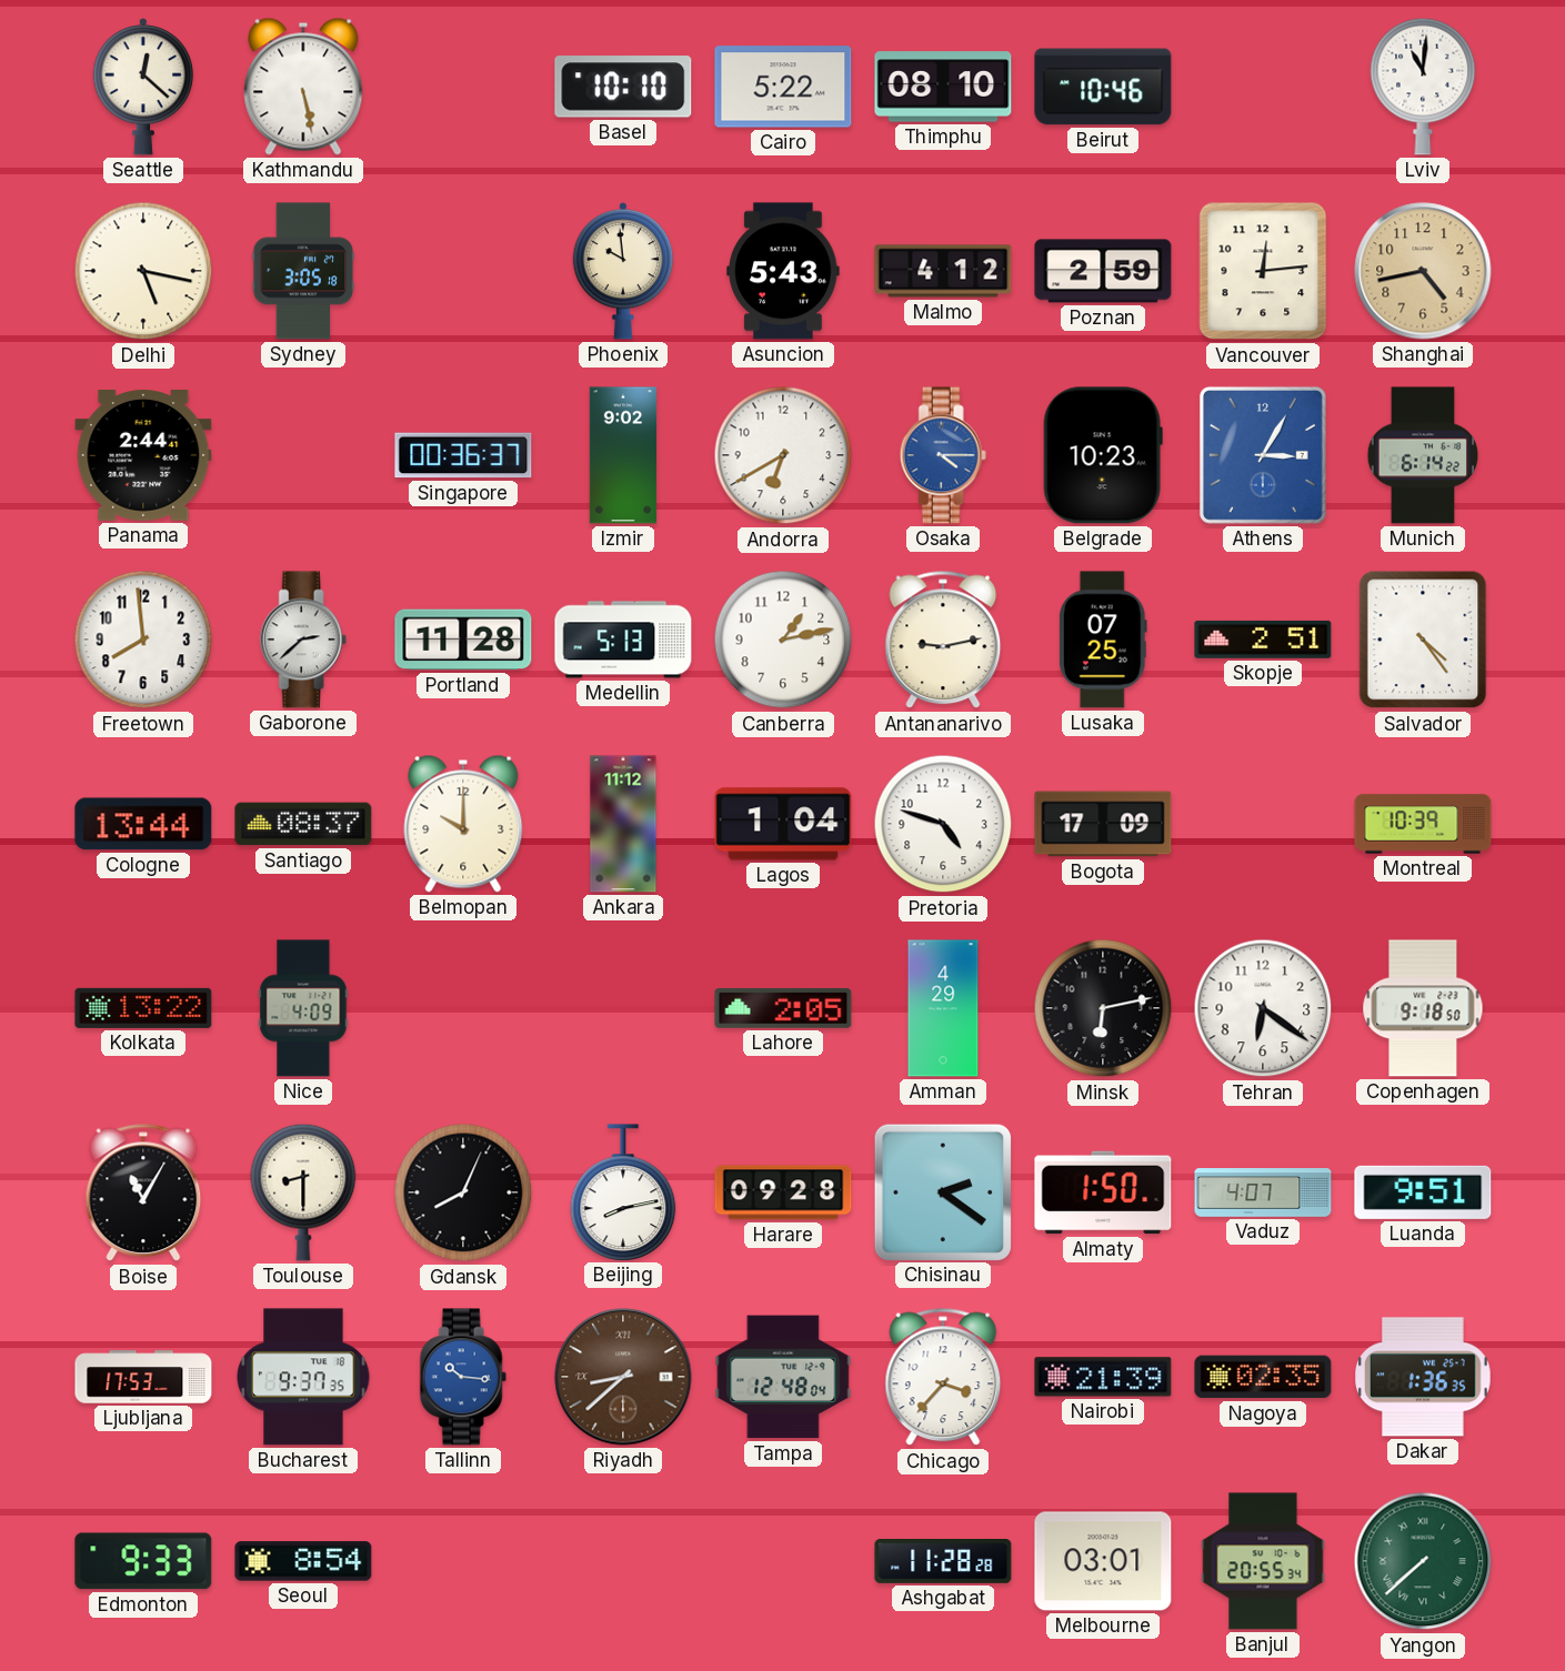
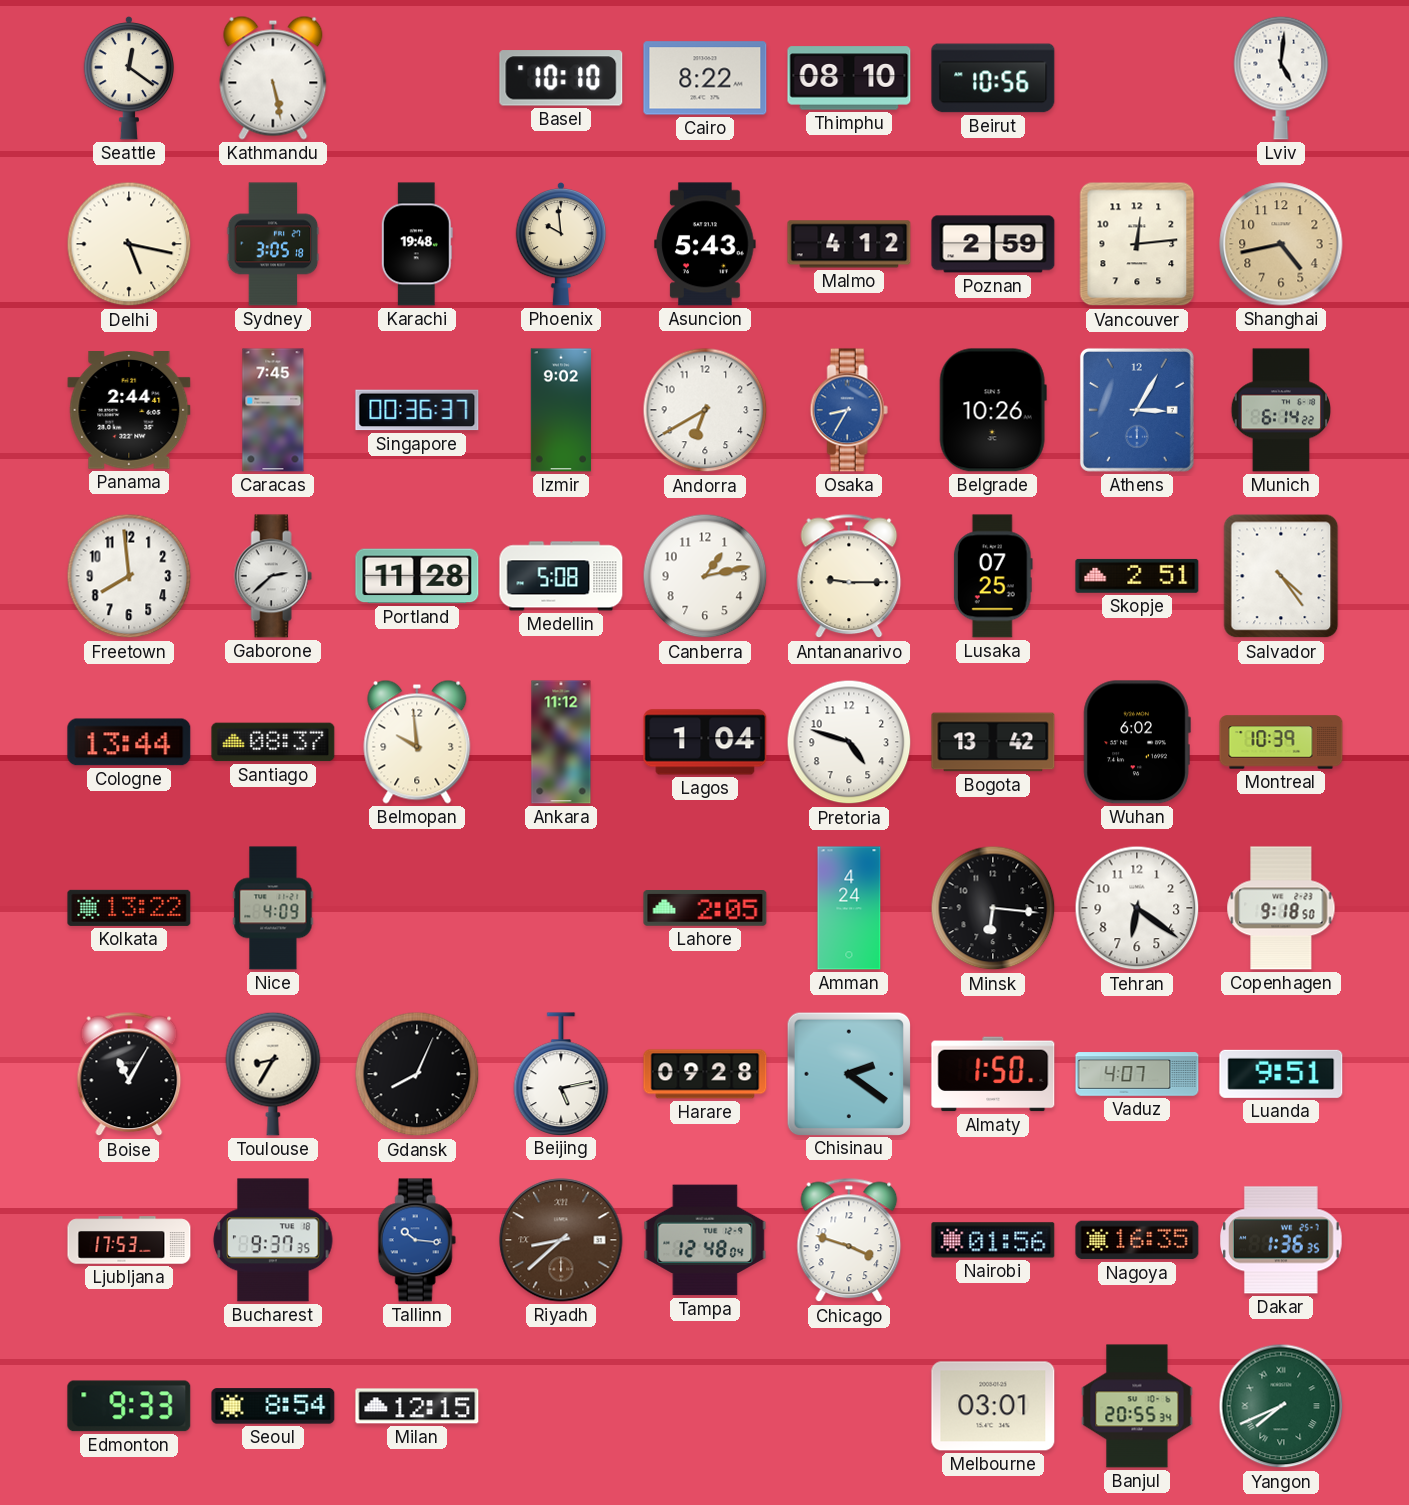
Seattle: 12:22 -> 12:21 (128, 78)
Cairo: 5:22 -> 8:22 (705, 78)
Beirut: 10:46 -> 10:56 (993, 78)
Lviv: 11:01 -> 5:01 (1281, 78)
Karachi: none -> 19:48 (417, 244)
Caracas: none -> 7:45 (273, 410)
Osaka: 4:15 -> 8:35 (849, 410)
Belgrade: 10:23 -> 10:26 (993, 410)
Medellin: 5:13 -> 5:08 (561, 576)
Antananarivo: 9:13 -> 9:15 (849, 576)
Belmopan: 10:00 -> 9:59 (417, 742)
Bogota: 17:09 -> 13:42 (993, 742)
Wuhan: none -> 6:02 (1137, 742)
Amman: 4:29 -> 4:24 (849, 908)
Minsk: 6:13 -> 6:16 (993, 908)
Toulouse: 8:30 -> 8:35 (273, 1074)
Beijing: 8:13 -> 5:13 (561, 1074)
Chicago: 3:37 -> 3:48 (849, 1240)
Nairobi: 21:39 -> 01:56 (993, 1240)
Nagoya: 02:35 -> 16:35 (1137, 1240)
Milan: none -> 12:15 (417, 1406)
Ashgabat: 11:28 -> none (943, 1562)
Yangon: 7:38 -> 7:41 (1281, 1406)
